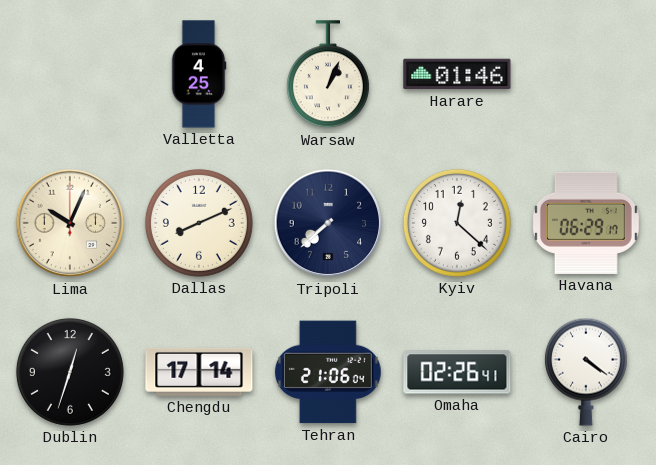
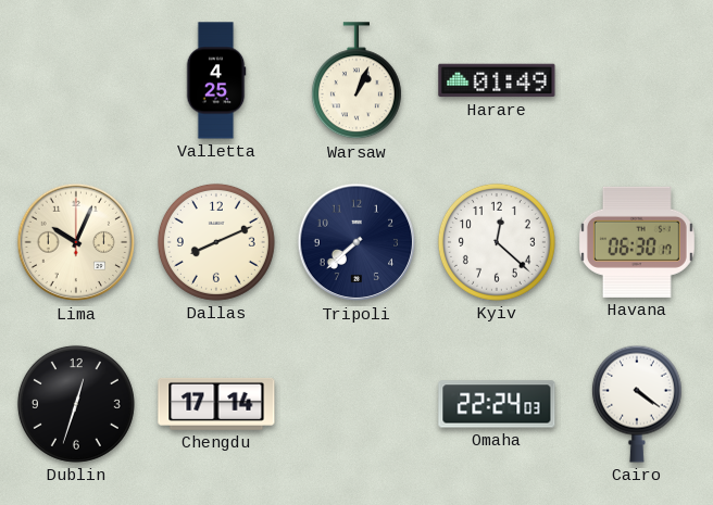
Harare: 01:46 -> 01:49 (497, 80)
Havana: 06:29 -> 06:30 (637, 242)
Tehran: 21:06 -> none (328, 372)
Omaha: 02:26 -> 22:24 (497, 404)
